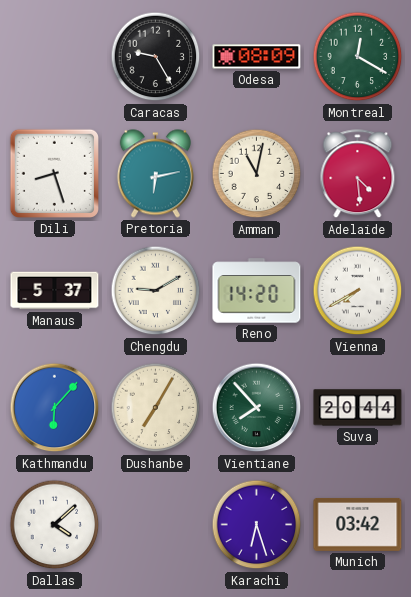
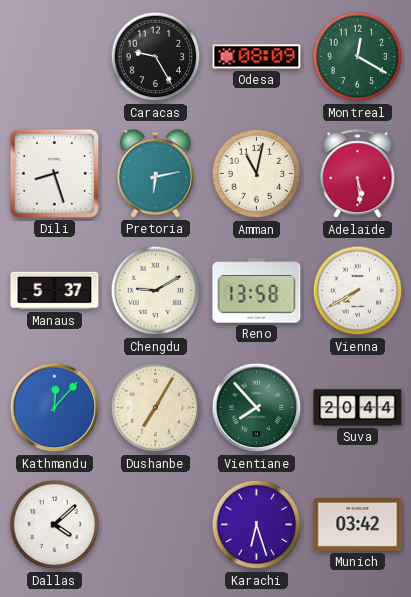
Adelaide: 4:29 -> 5:29 (358, 174)
Reno: 14:20 -> 13:58 (257, 291)
Kathmandu: 6:07 -> 12:07 (55, 408)
